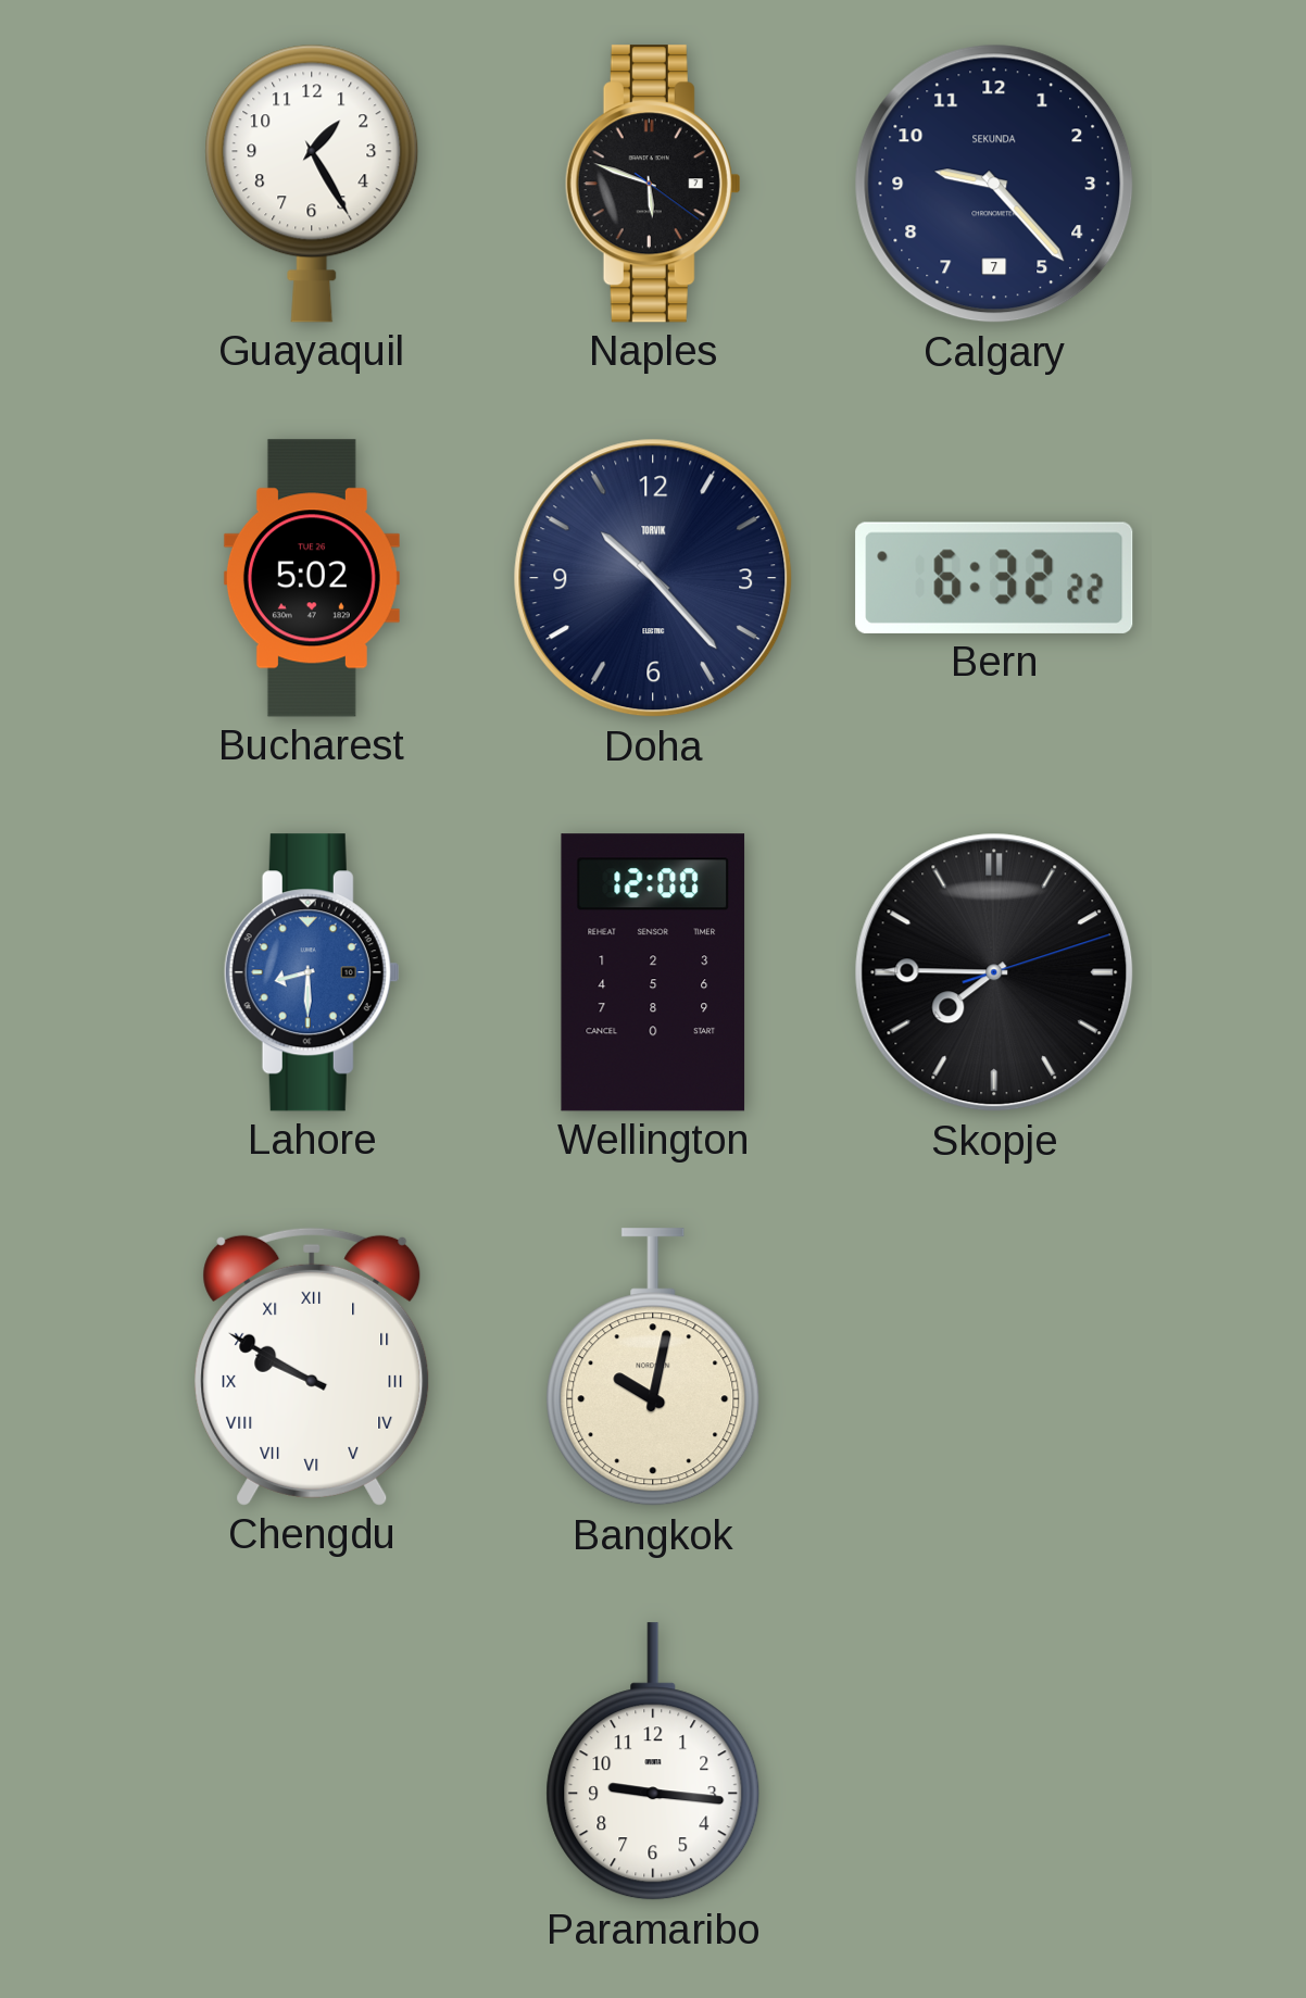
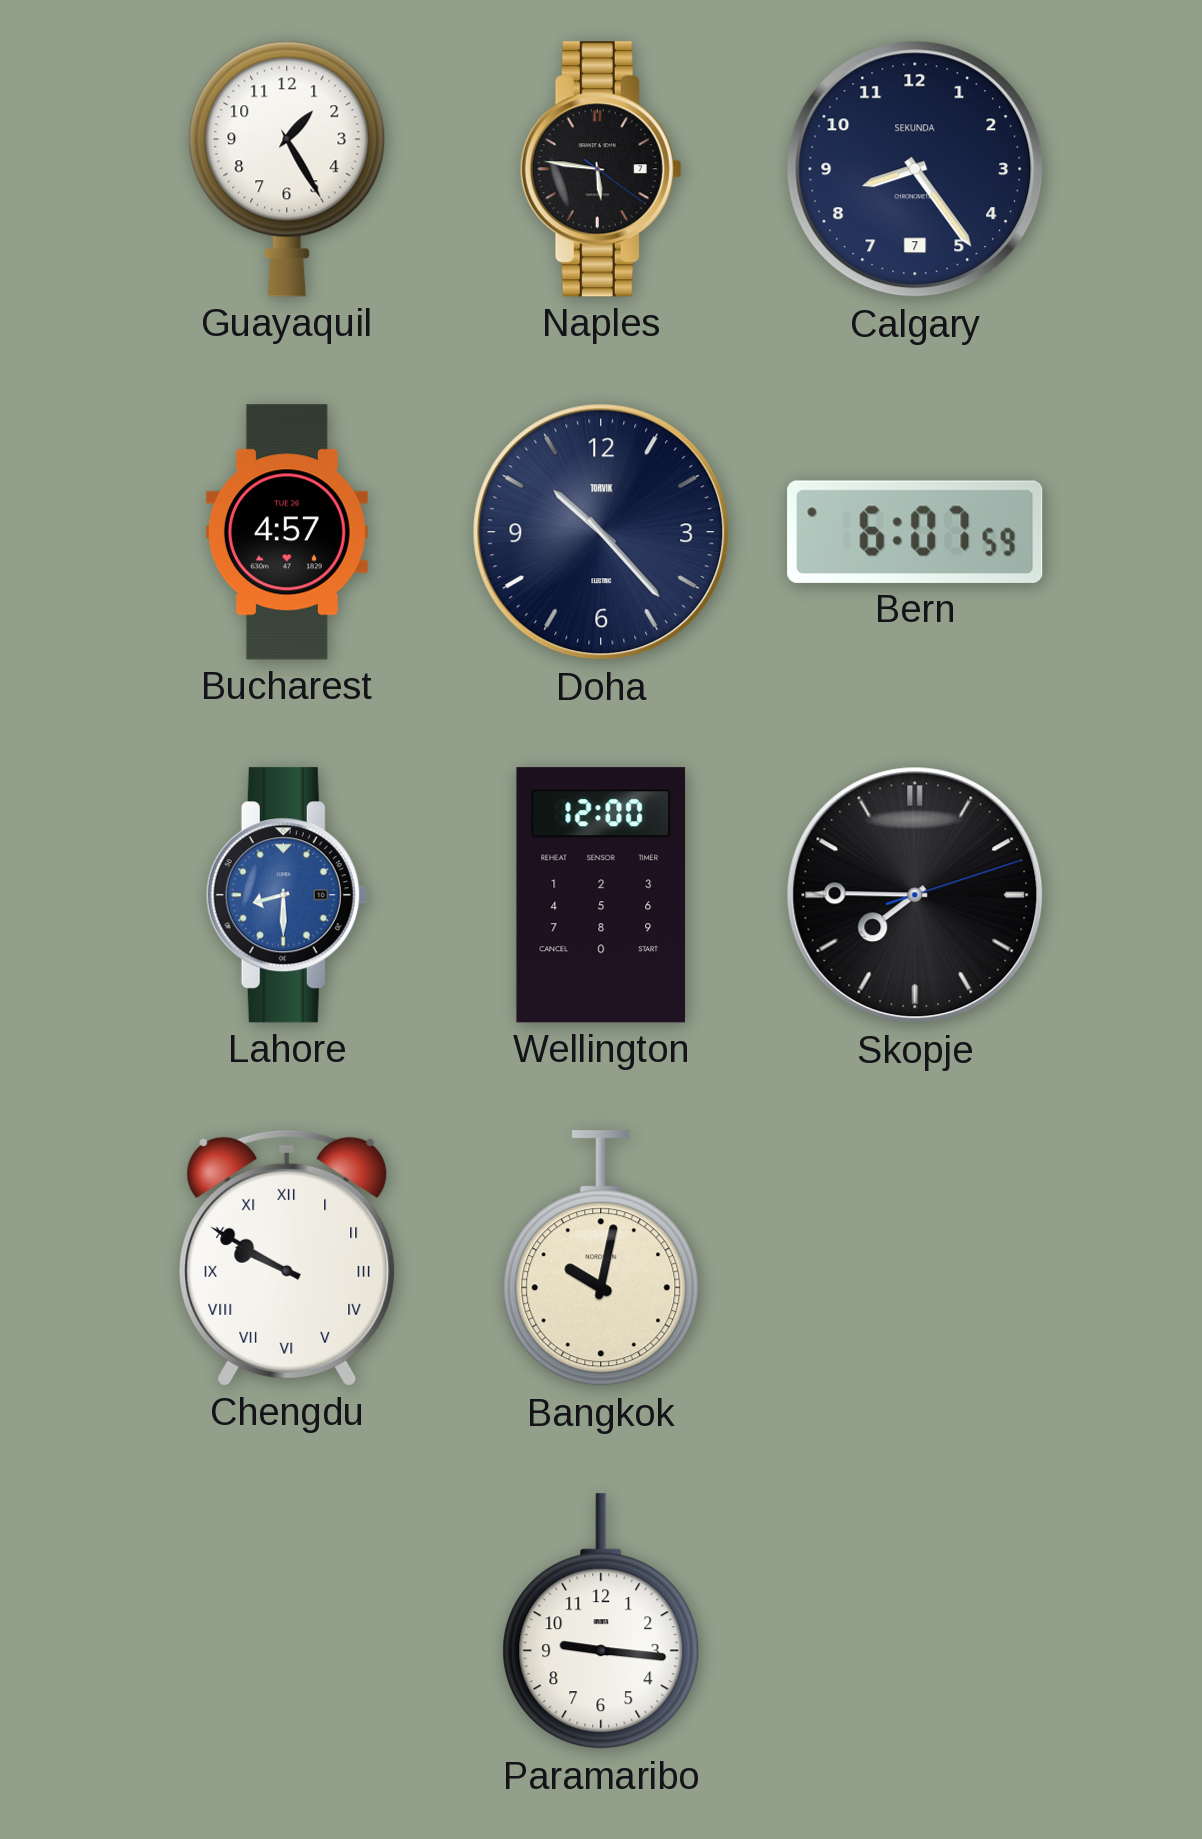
Naples: 5:48 -> 5:46 (601, 169)
Calgary: 9:23 -> 8:24 (915, 169)
Bucharest: 5:02 -> 4:57 (287, 532)
Bern: 6:32 -> 6:07 (915, 532)
